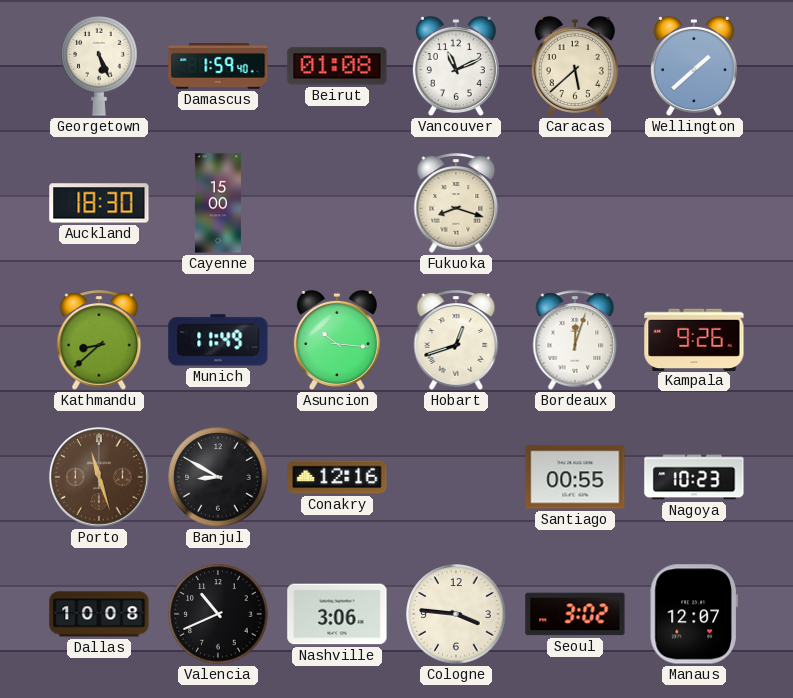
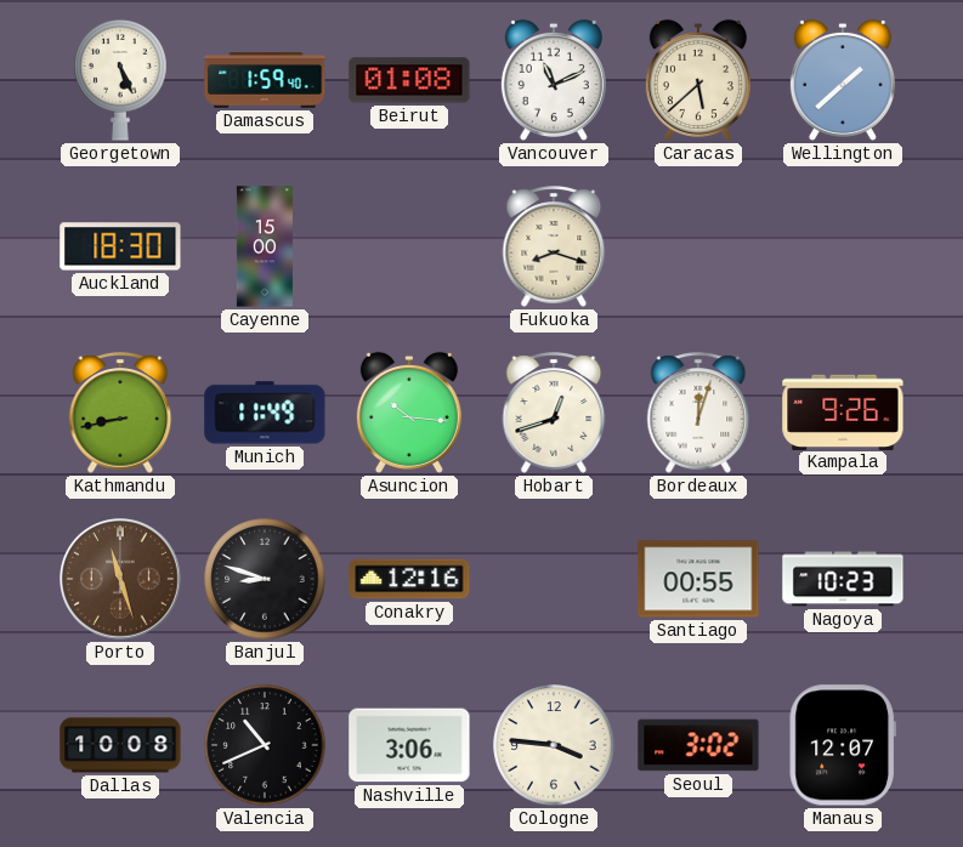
Kathmandu: 8:38 -> 8:43 (120, 413)
Banjul: 8:50 -> 8:48 (265, 579)
